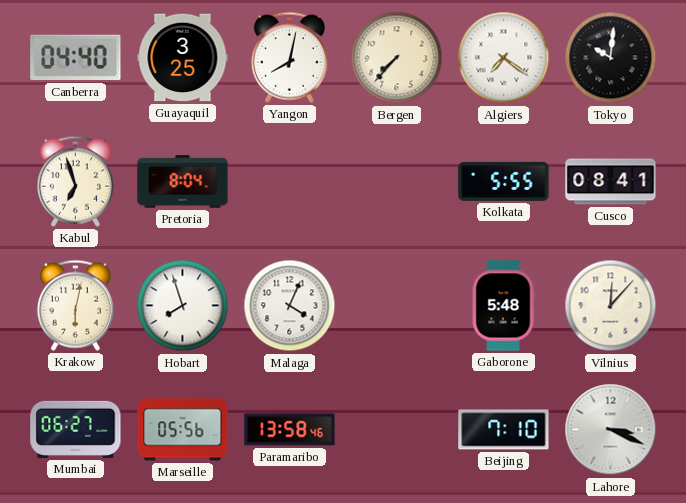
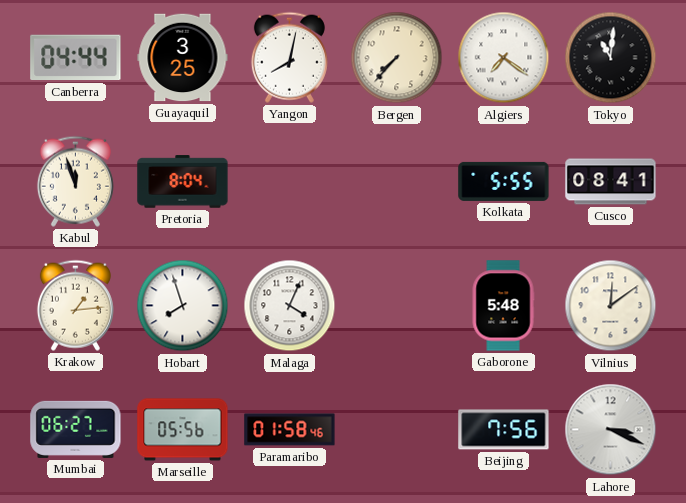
Canberra: 04:40 -> 04:44 (76, 58)
Tokyo: 10:01 -> 11:01 (611, 58)
Kabul: 6:57 -> 11:57 (75, 181)
Krakow: 6:02 -> 1:14 (75, 305)
Vilnius: 12:07 -> 12:09 (611, 306)
Paramaribo: 13:58 -> 01:58 (290, 430)
Beijing: 7:10 -> 7:56 (504, 430)
